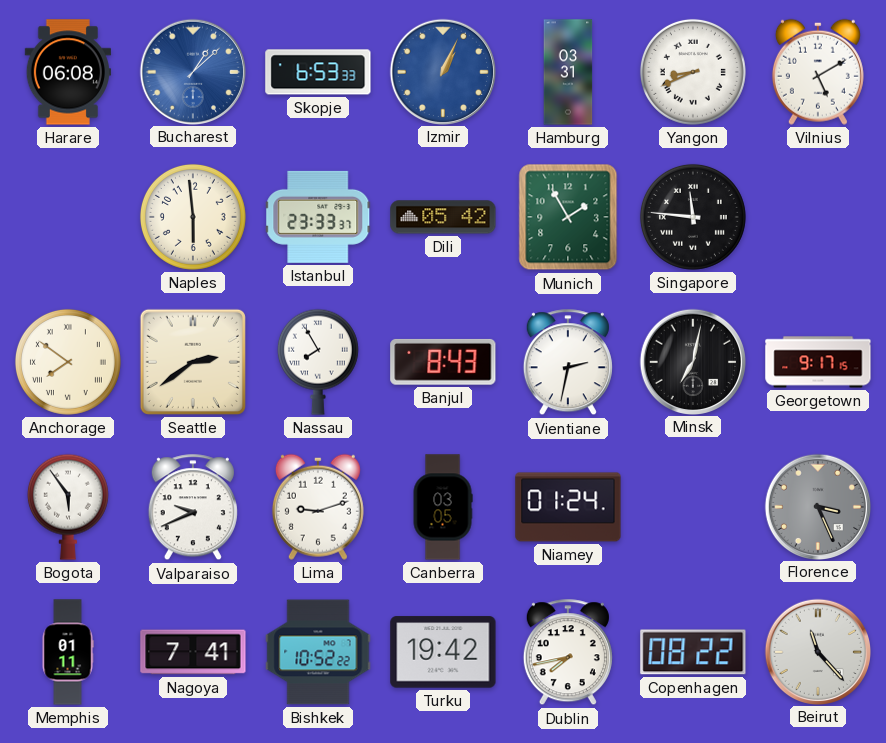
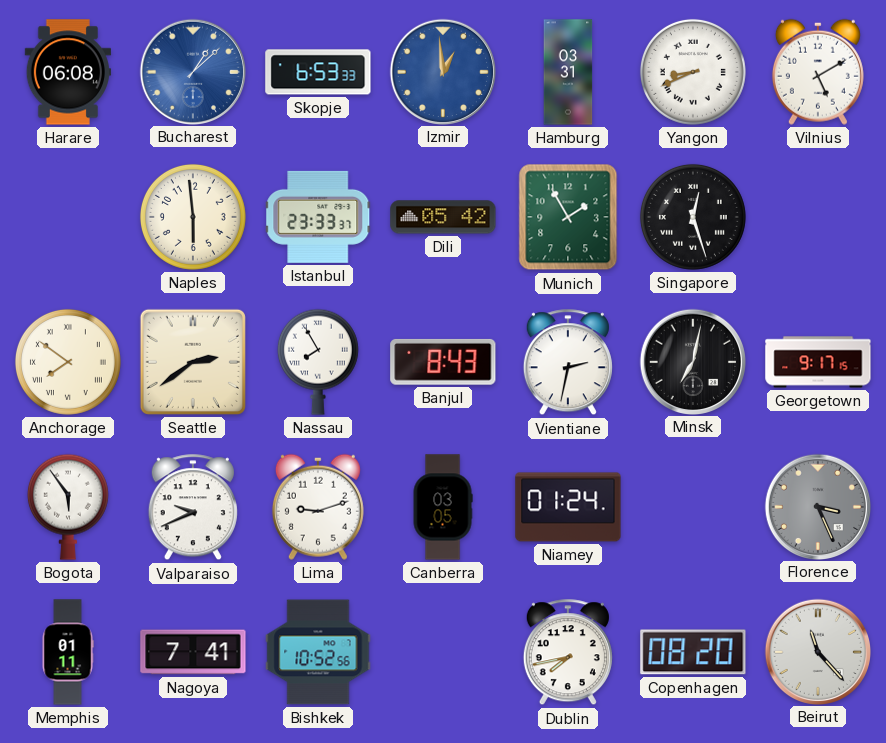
Izmir: 1:04 -> 12:59 (442, 71)
Singapore: 11:46 -> 12:27 (693, 217)
Bishkek: 10:52:22 -> 10:52:56 (318, 652)
Turku: 19:42 -> none (443, 652)
Copenhagen: 08:22 -> 08:20 (693, 652)
